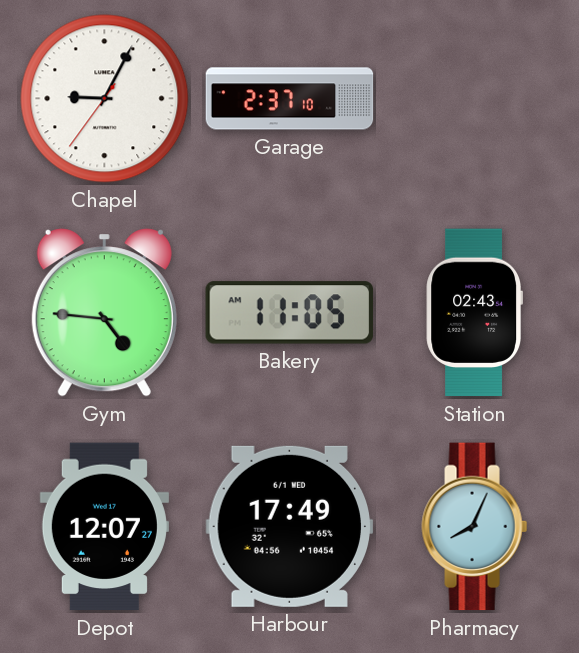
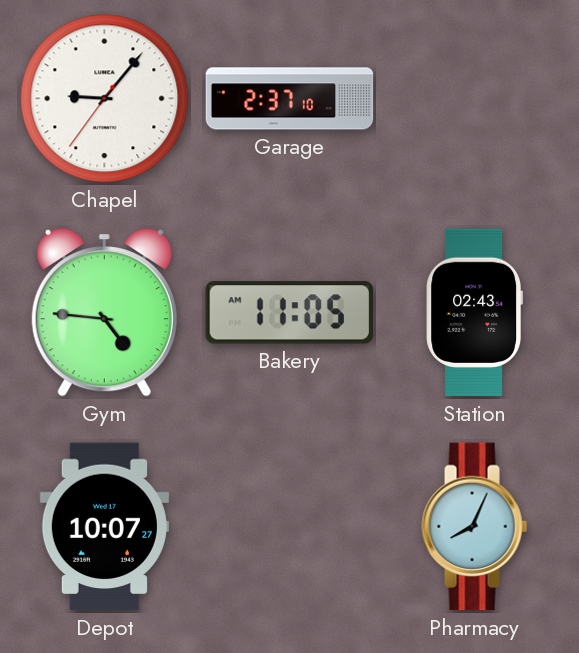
Chapel: 9:04 -> 9:06 (105, 99)
Depot: 12:07 -> 10:07 (104, 527)
Harbour: 17:49 -> none (290, 526)
